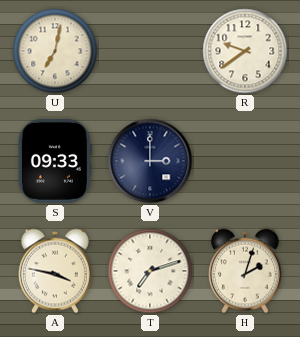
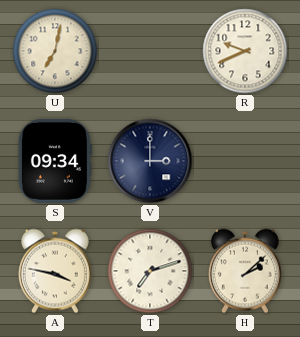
R: 9:39 -> 9:41 (245, 51)
S: 09:33 -> 09:34 (55, 161)
H: 2:03 -> 2:08 (245, 271)
